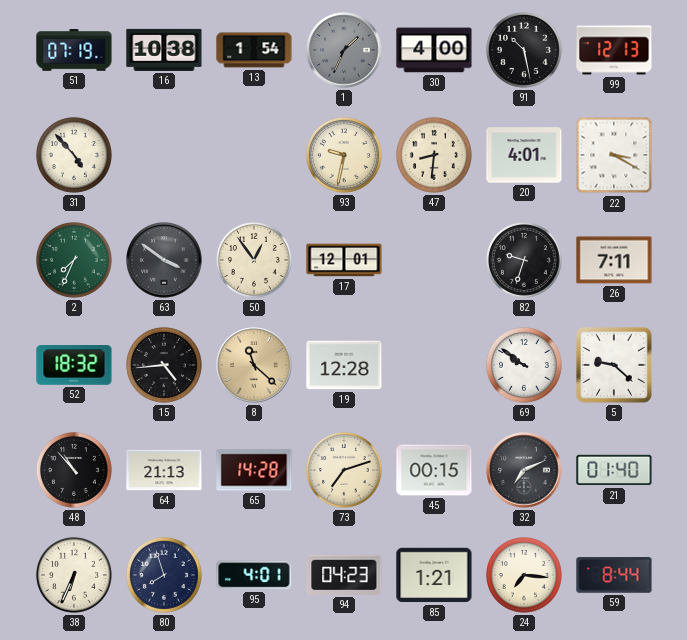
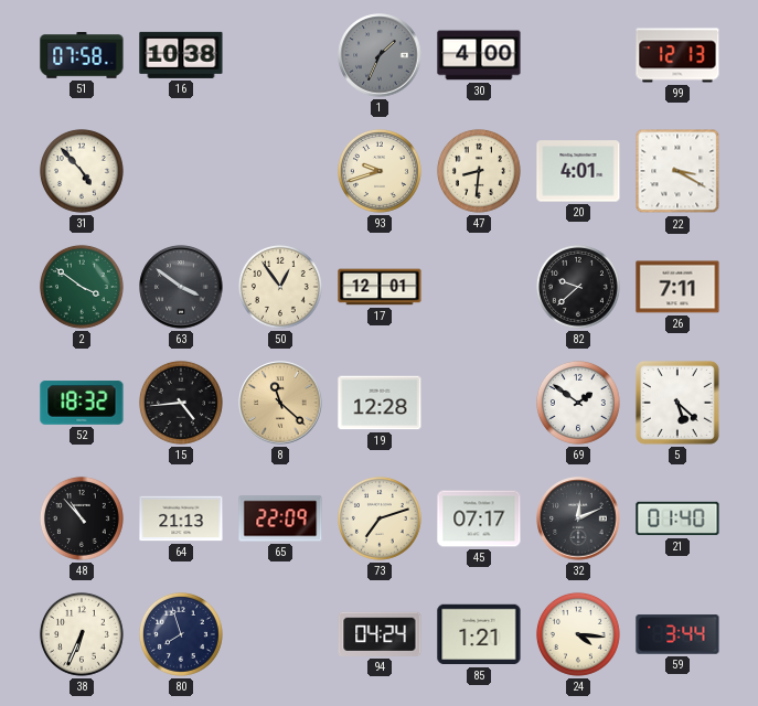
51: 07:19 -> 07:58 (82, 56)
13: 1:54 -> none (254, 50)
91: 10:28 -> none (524, 50)
93: 9:32 -> 9:42 (380, 171)
2: 7:34 -> 3:51 (82, 287)
82: 9:33 -> 9:38 (578, 287)
69: 9:51 -> 1:51 (578, 403)
5: 9:22 -> 5:22 (677, 403)
65: 14:28 -> 22:09 (280, 518)
45: 00:15 -> 07:17 (479, 518)
32: 7:11 -> 12:11 (578, 518)
95: 4:01 -> none (254, 575)
94: 04:23 -> 04:24 (380, 634)
24: 7:16 -> 4:16 (578, 634)
59: 8:44 -> 3:44 (677, 634)
